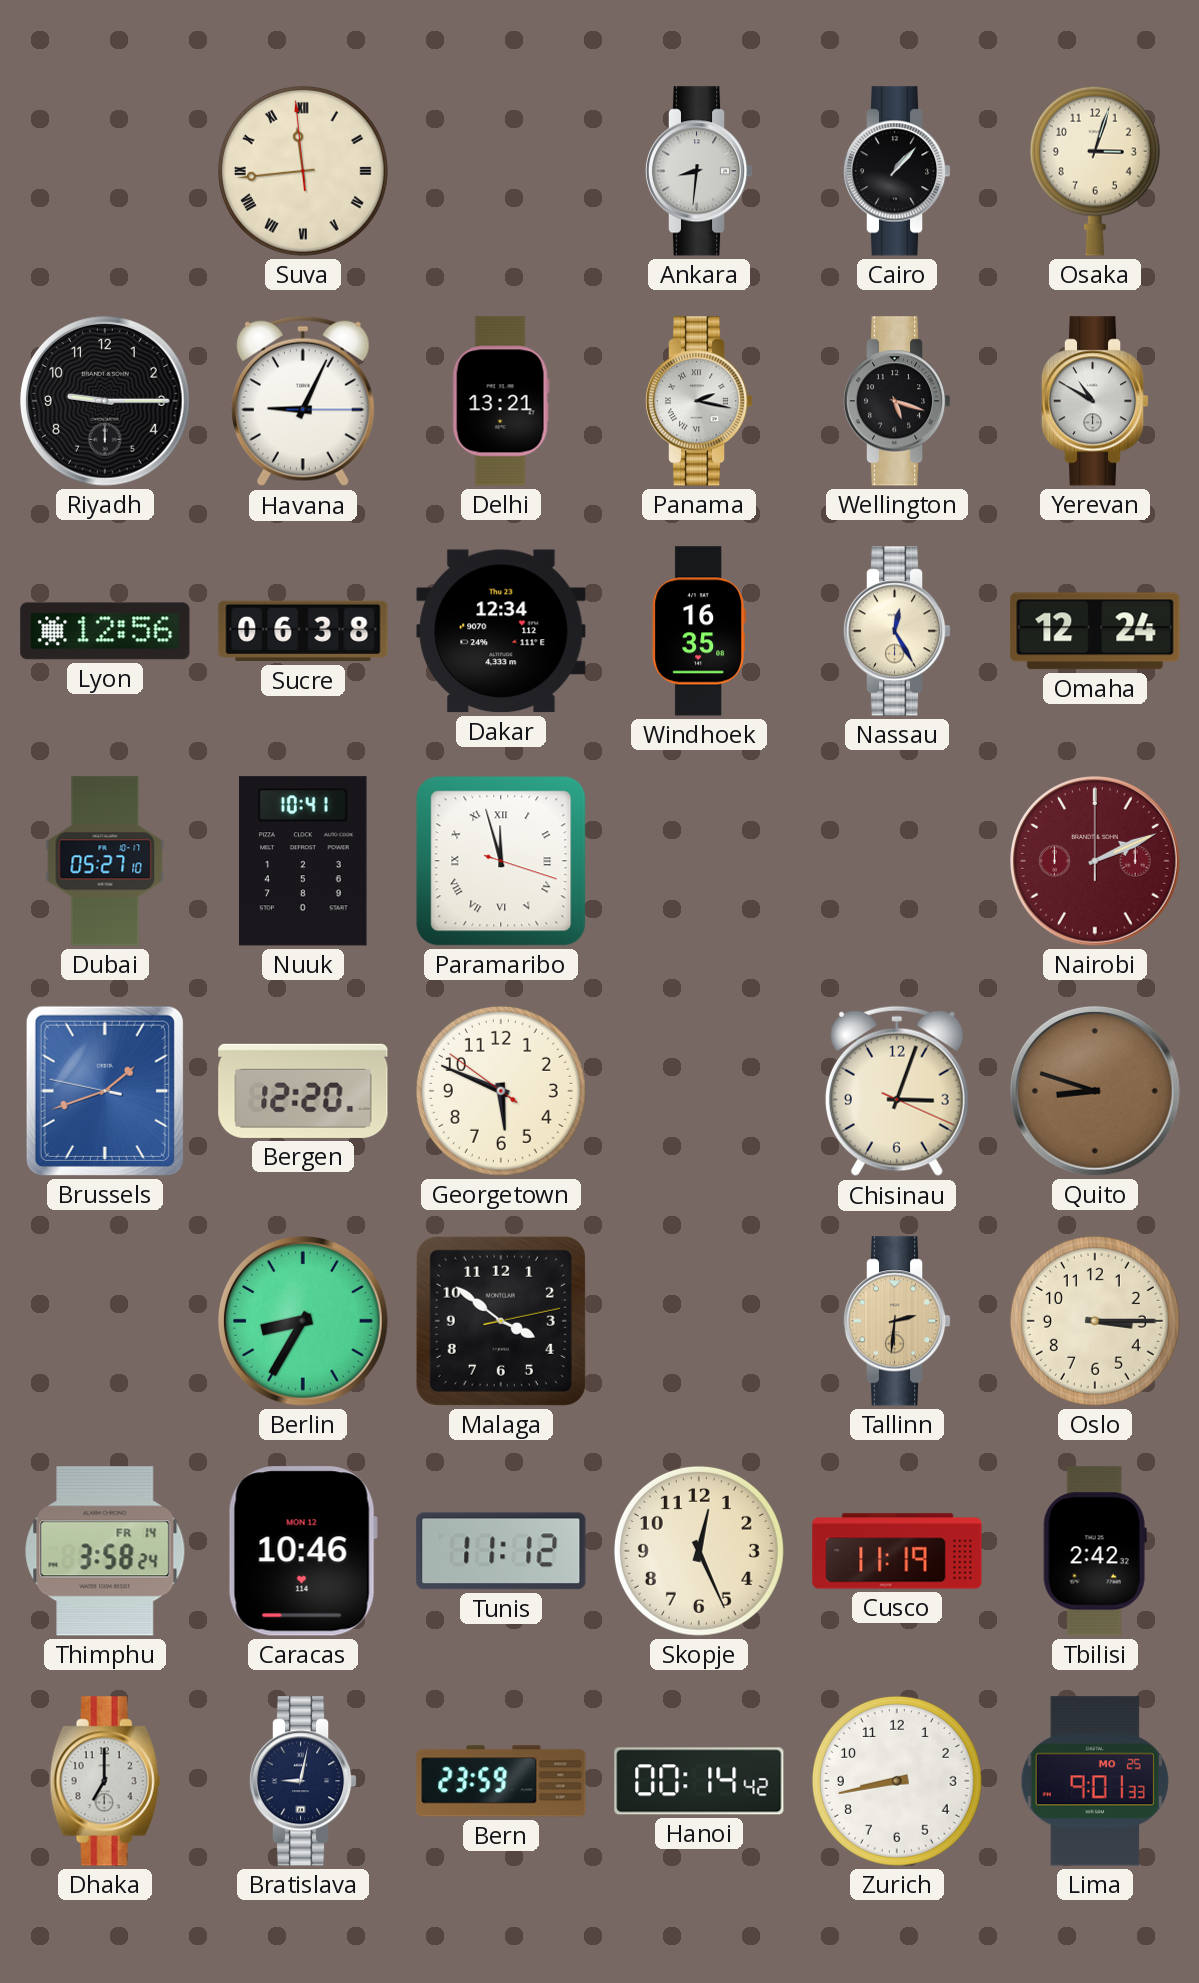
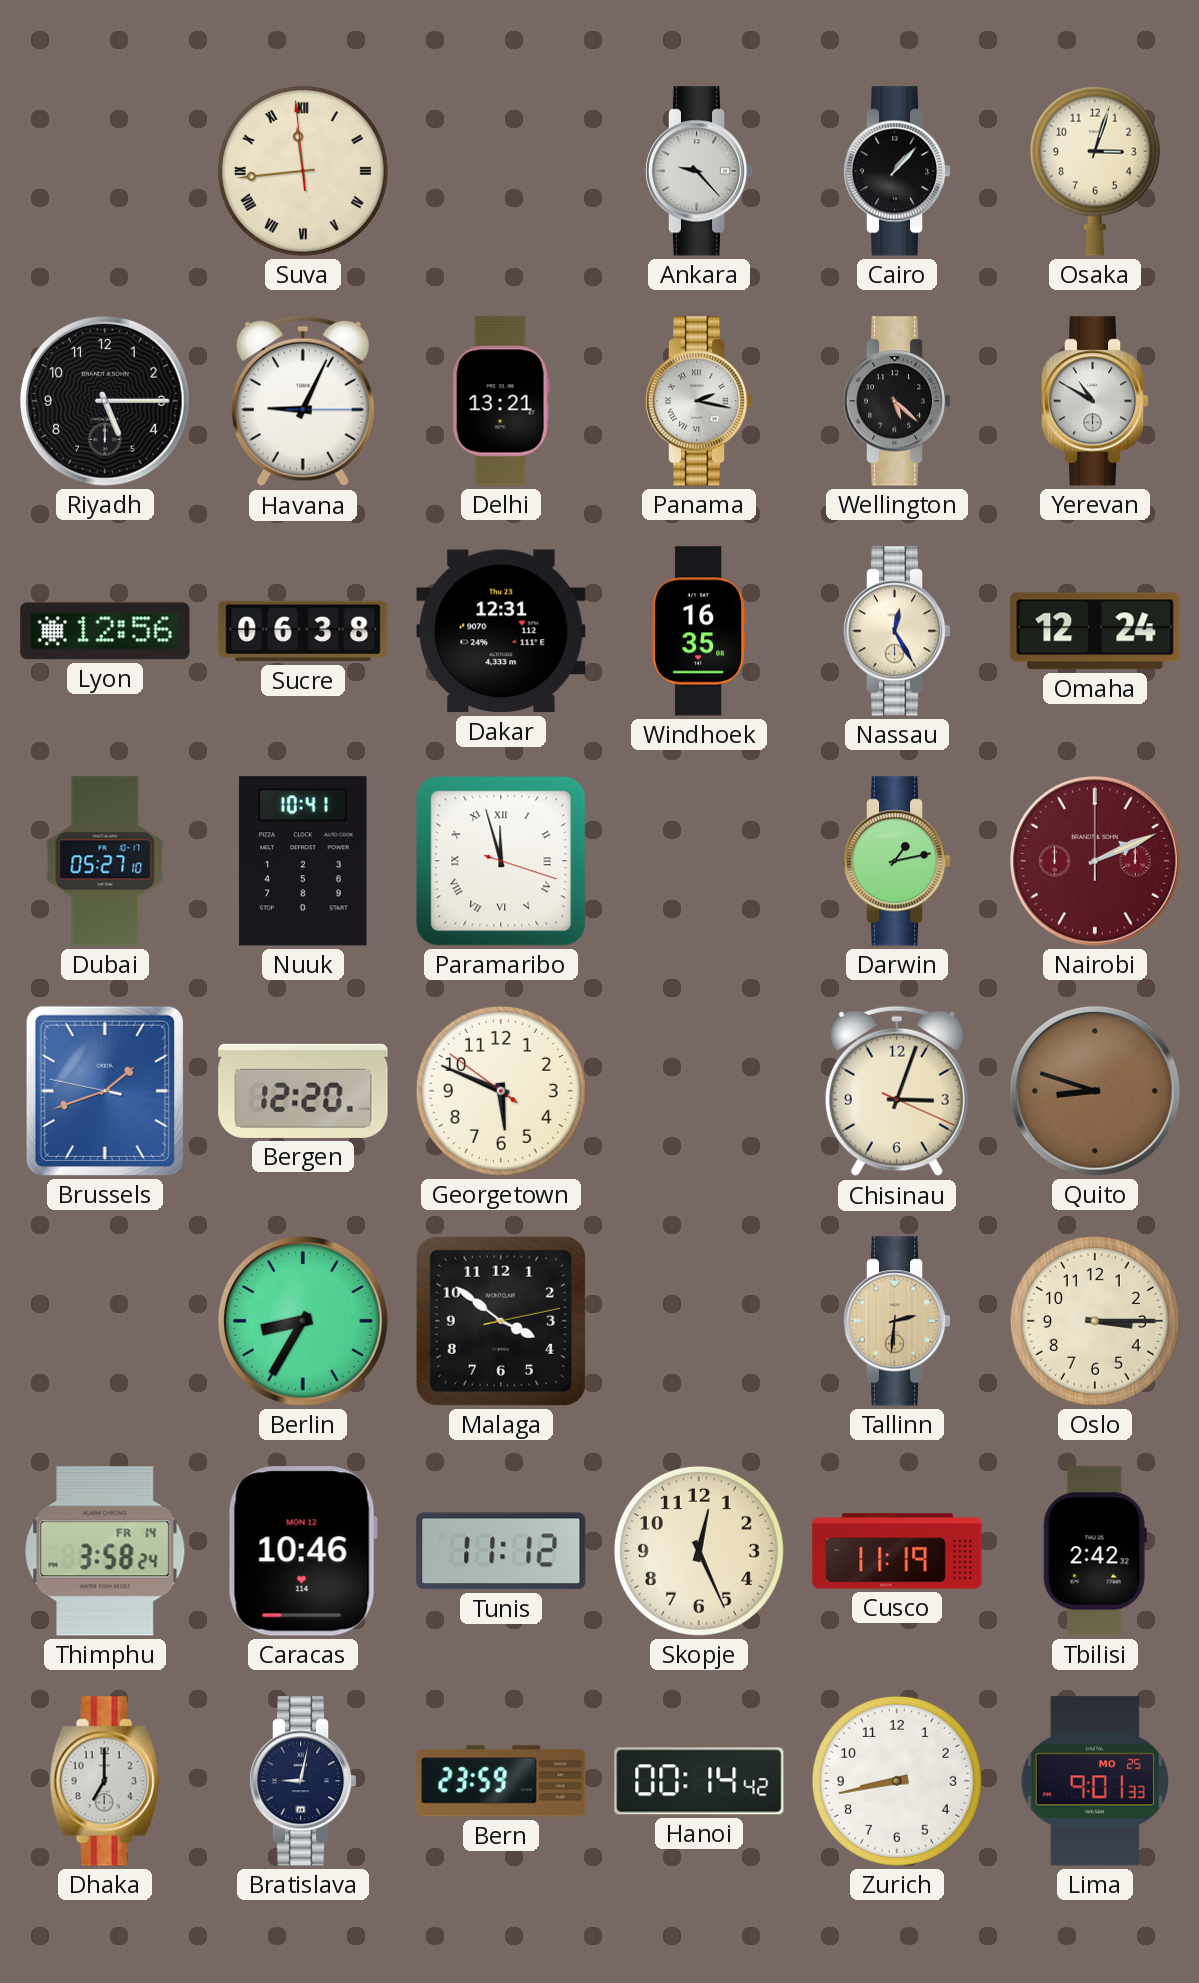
Ankara: 8:31 -> 9:23 (699, 171)
Riyadh: 9:15 -> 5:15 (106, 402)
Wellington: 5:18 -> 5:22 (897, 401)
Dakar: 12:34 -> 12:31 (501, 631)
Darwin: none -> 1:13 (897, 861)
